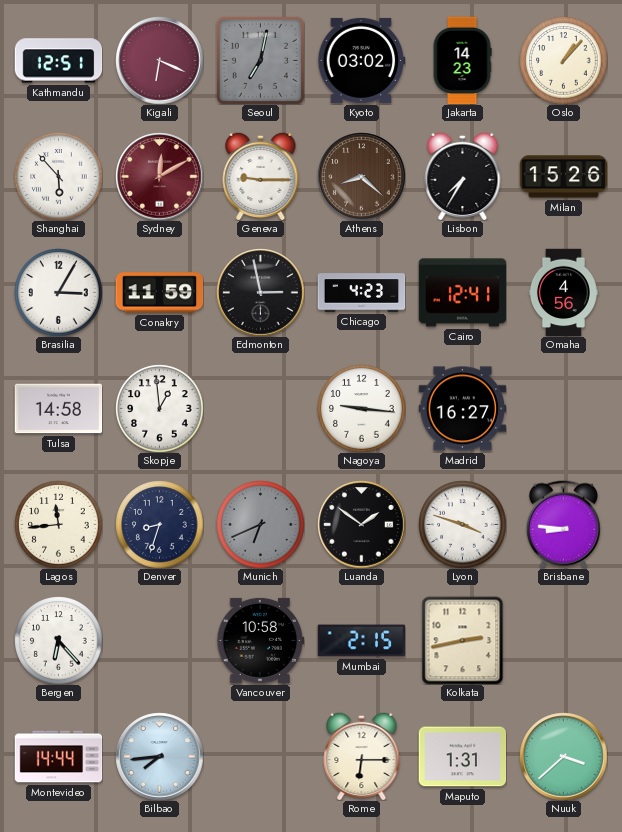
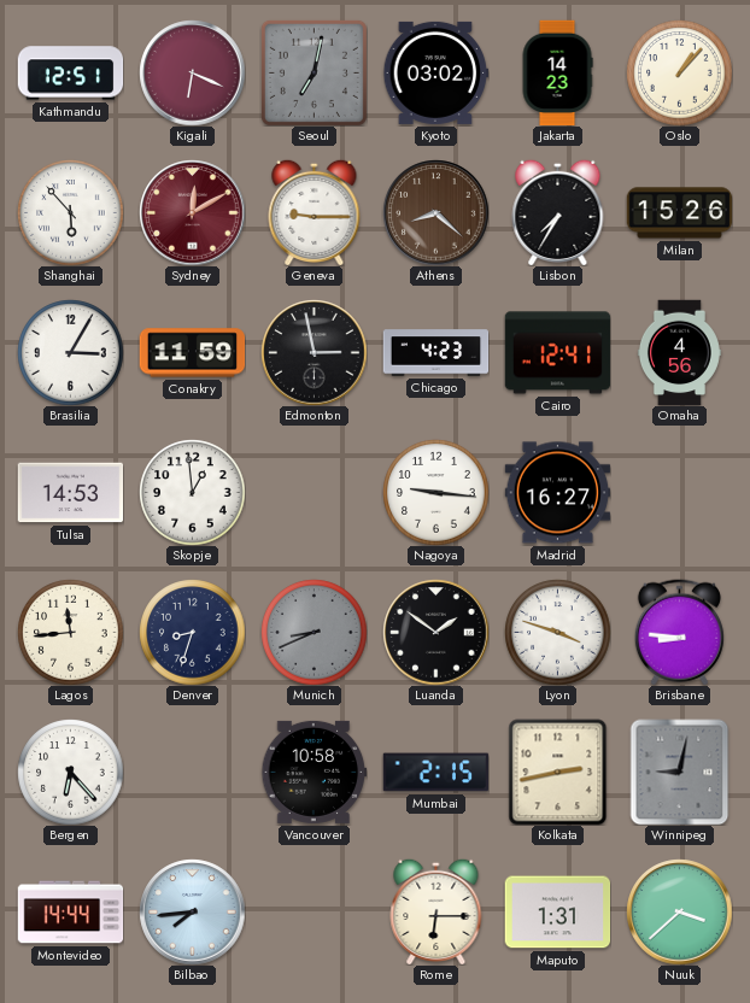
Tulsa: 14:58 -> 14:53 (70, 493)
Munich: 6:41 -> 8:41 (314, 632)
Winnipeg: none -> 9:02 (680, 772)
